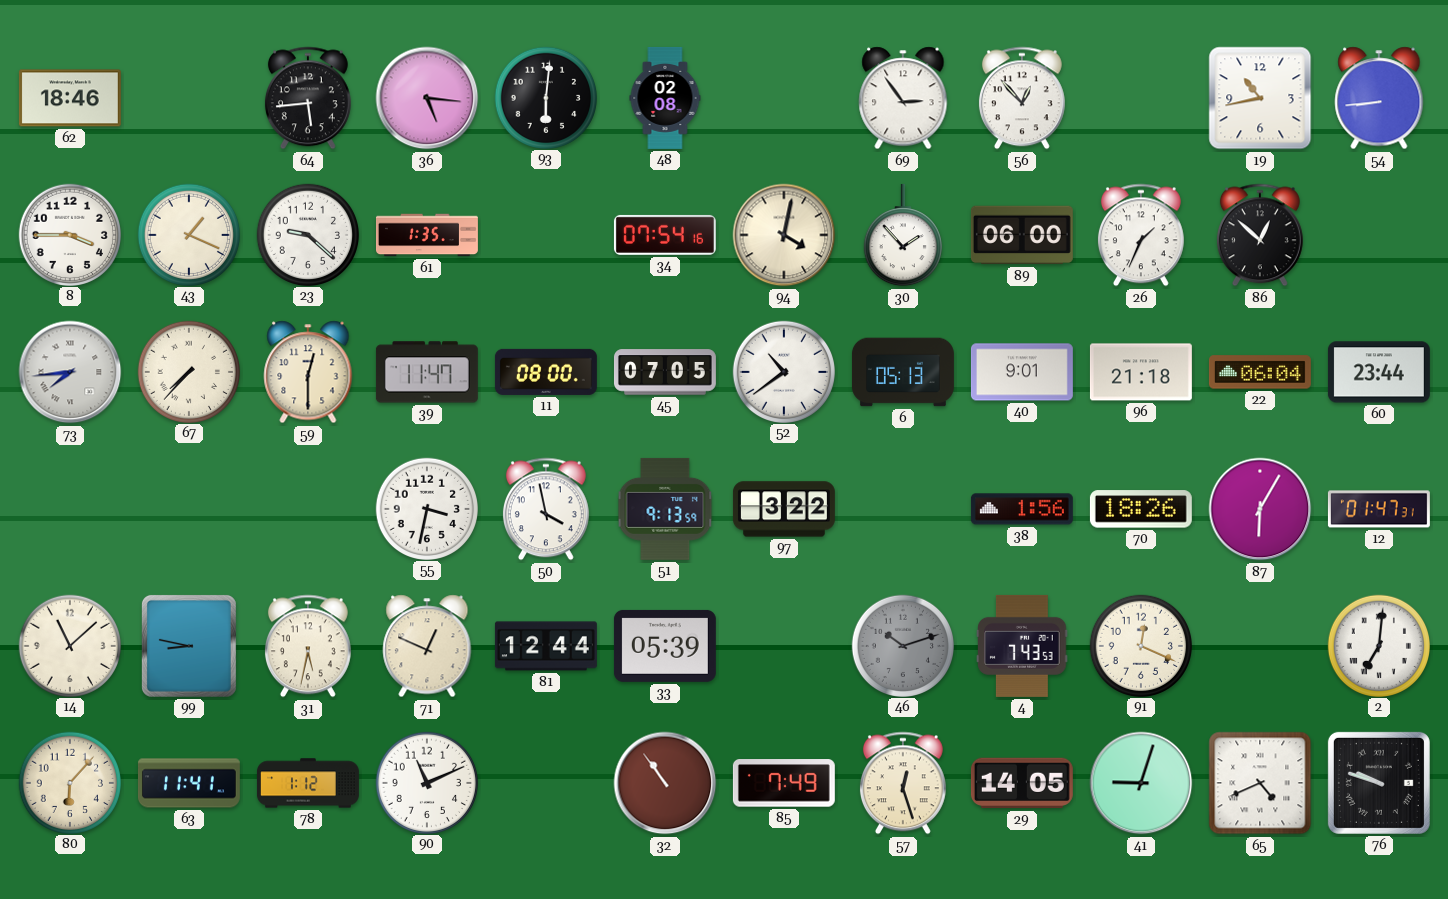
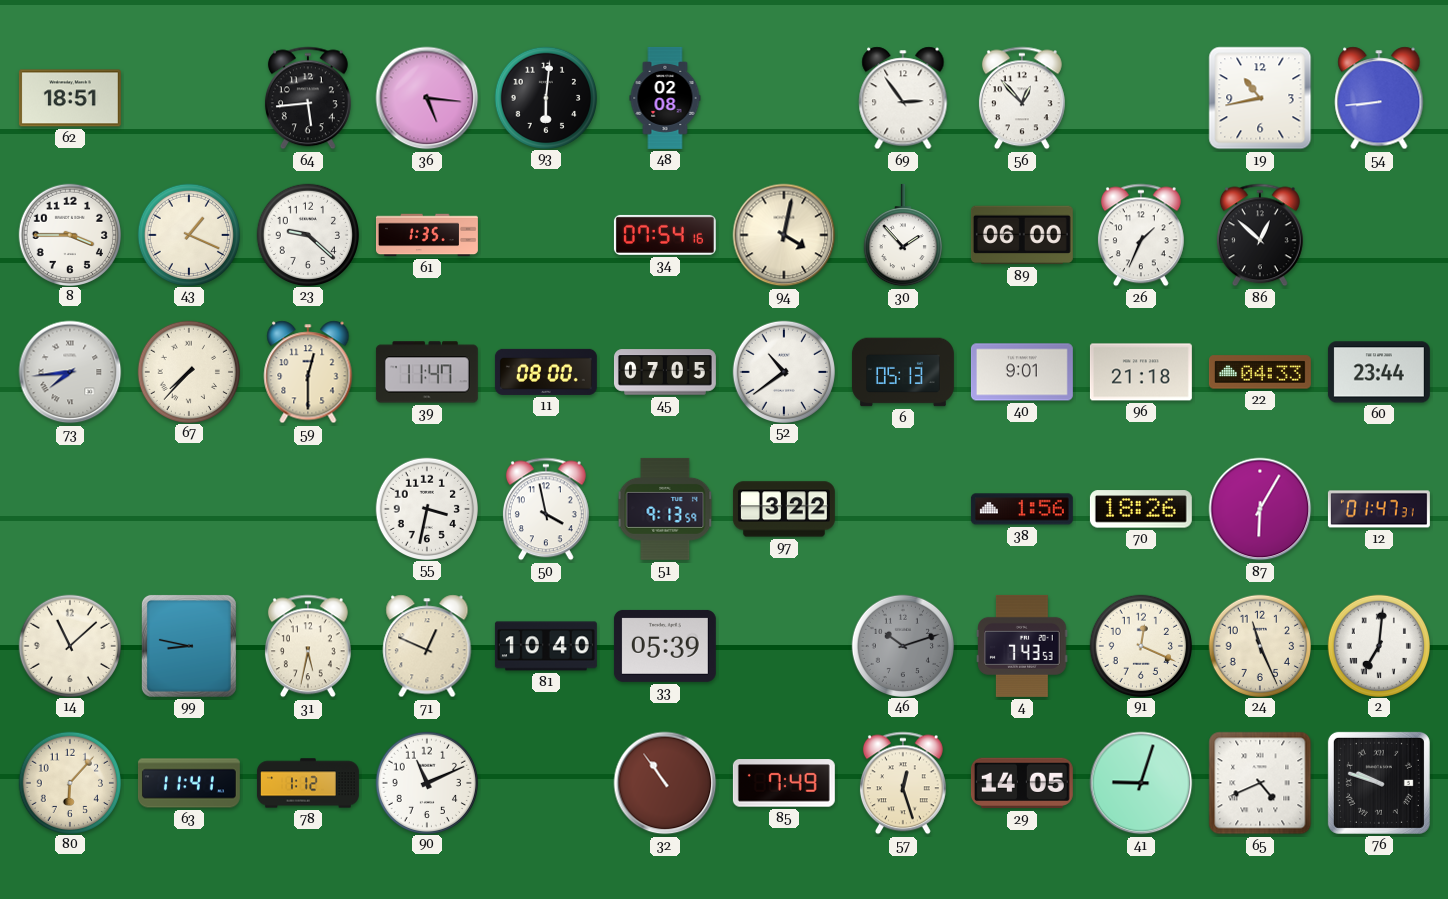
62: 18:46 -> 18:51 (70, 98)
22: 06:04 -> 04:33 (1260, 372)
81: 12:44 -> 10:40 (546, 646)
24: none -> 11:26 (1259, 645)
